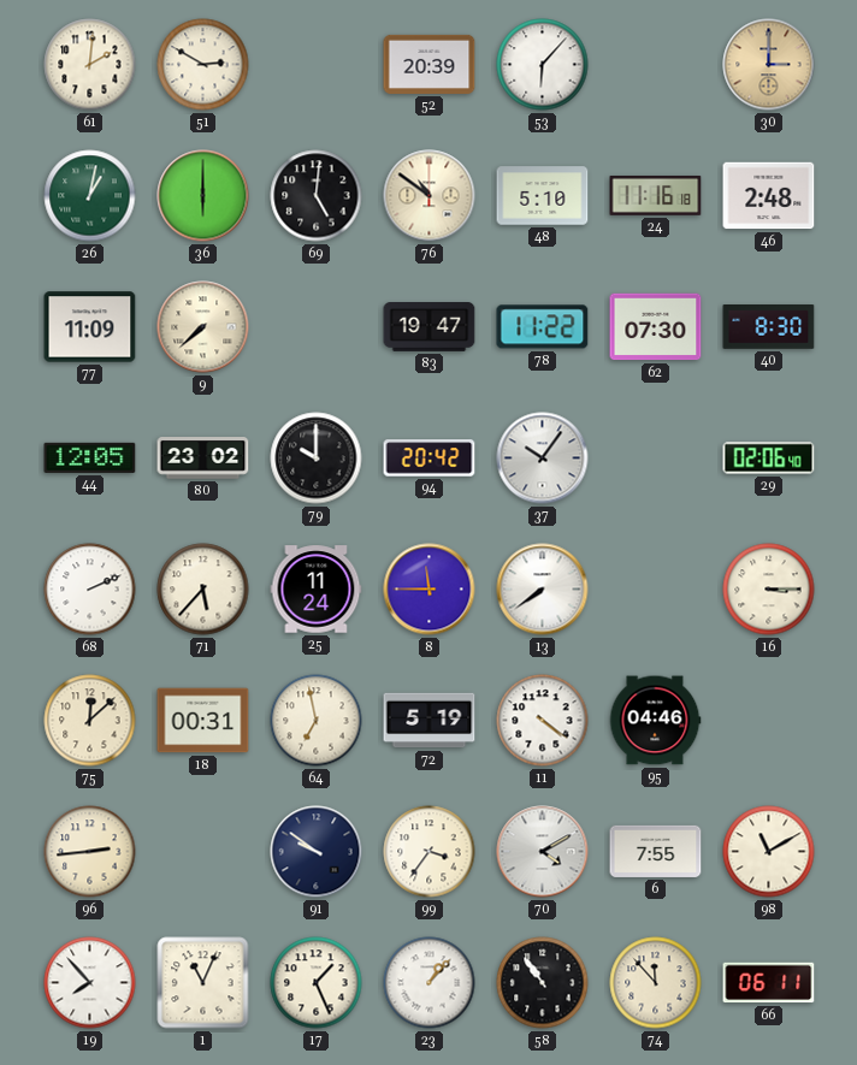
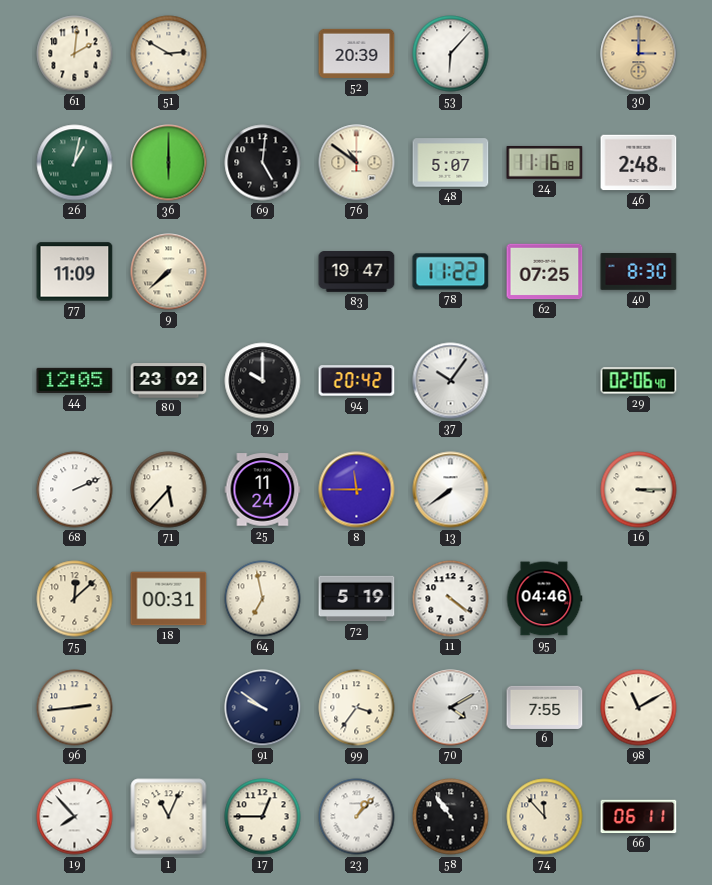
48: 5:10 -> 5:07 (451, 163)
62: 07:30 -> 07:25 (545, 272)
17: 1:26 -> 12:45 (263, 817)
